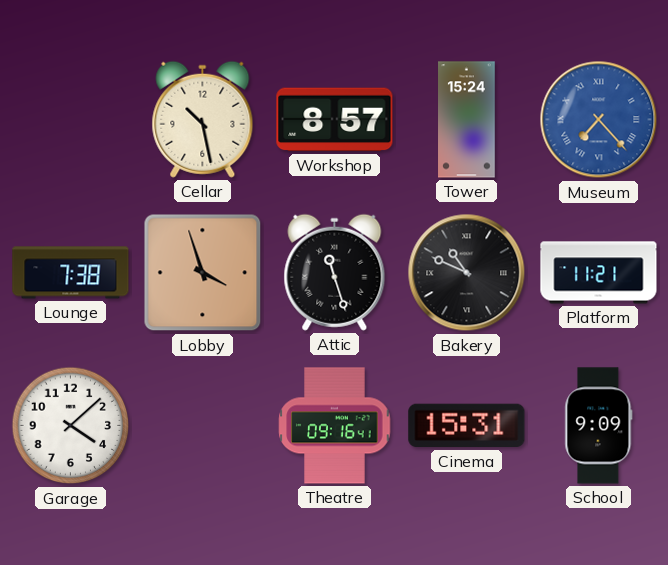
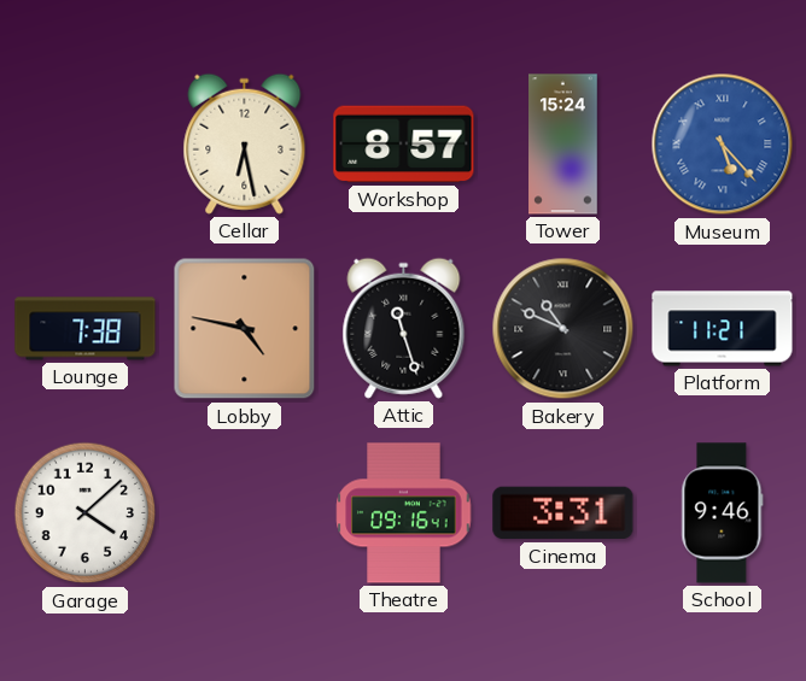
Cellar: 10:28 -> 6:28 (245, 143)
Museum: 7:23 -> 5:23 (723, 145)
Lobby: 3:57 -> 4:47 (245, 329)
Cinema: 15:31 -> 3:31 (563, 513)
School: 9:09 -> 9:46 (723, 513)
